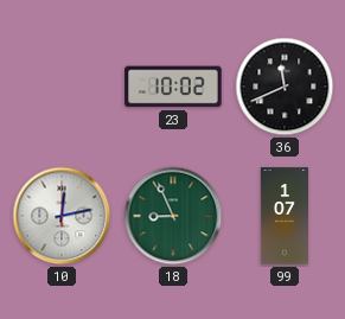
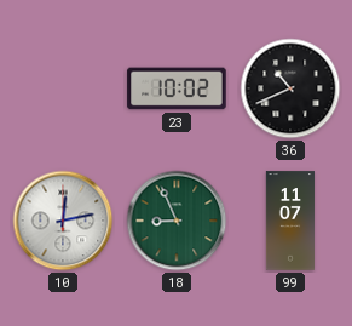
36: 11:41 -> 10:41 (290, 88)
99: 1:07 -> 11:07 (289, 221)
